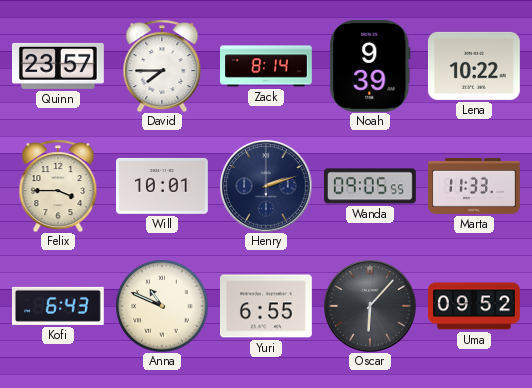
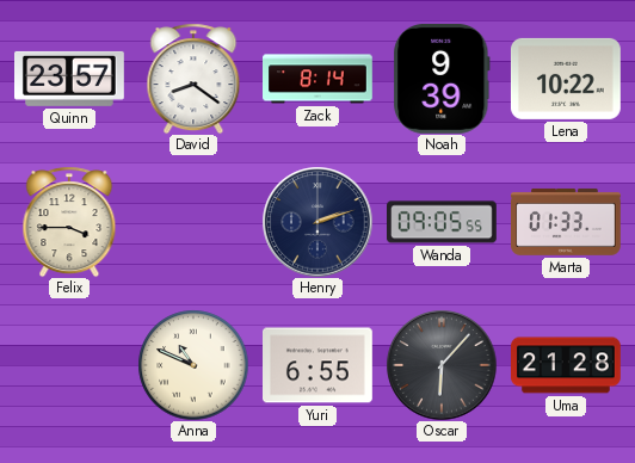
David: 7:45 -> 8:21 (193, 79)
Will: 10:01 -> none (163, 186)
Marta: 11:33 -> 01:33 (567, 222)
Kofi: 6:43 -> none (58, 306)
Uma: 09:52 -> 21:28 (567, 365)
